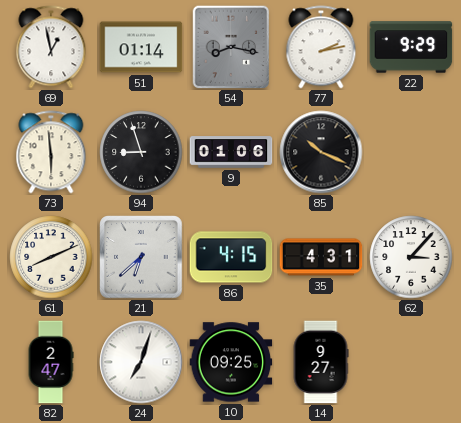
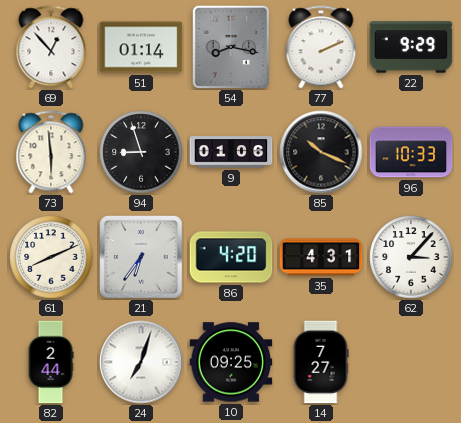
69: 12:58 -> 12:53 (51, 47)
77: 2:13 -> 2:11 (321, 47)
96: none -> 10:33 (411, 152)
21: 6:38 -> 6:36 (141, 257)
86: 4:15 -> 4:20 (231, 257)
82: 2:47 -> 2:44 (51, 362)
14: 9:27 -> 7:27 (321, 362)
